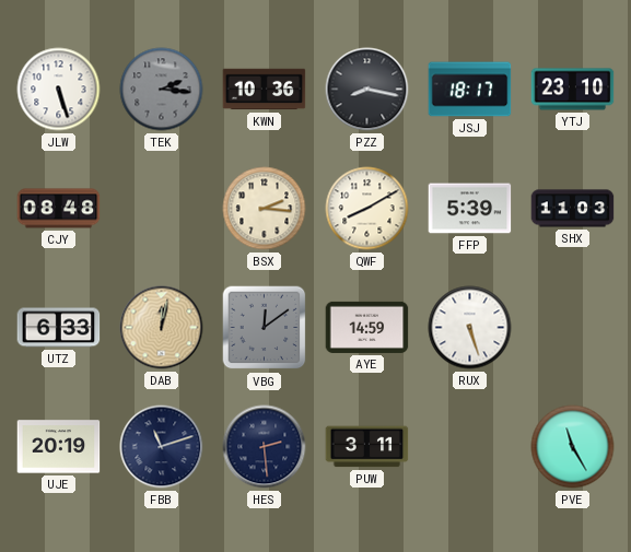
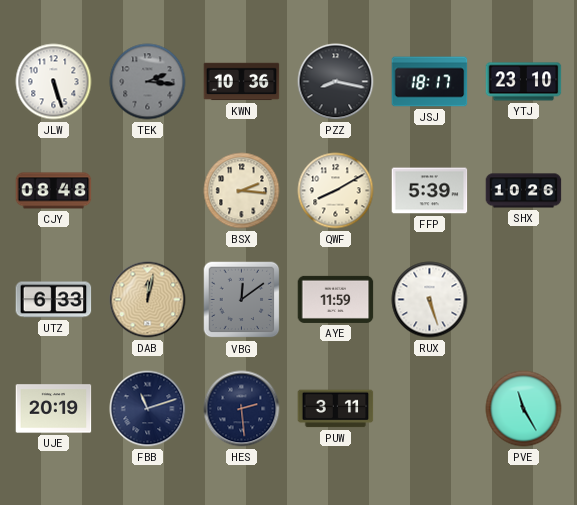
SHX: 11:03 -> 10:26 (524, 191)
AYE: 14:59 -> 11:59 (336, 299)
